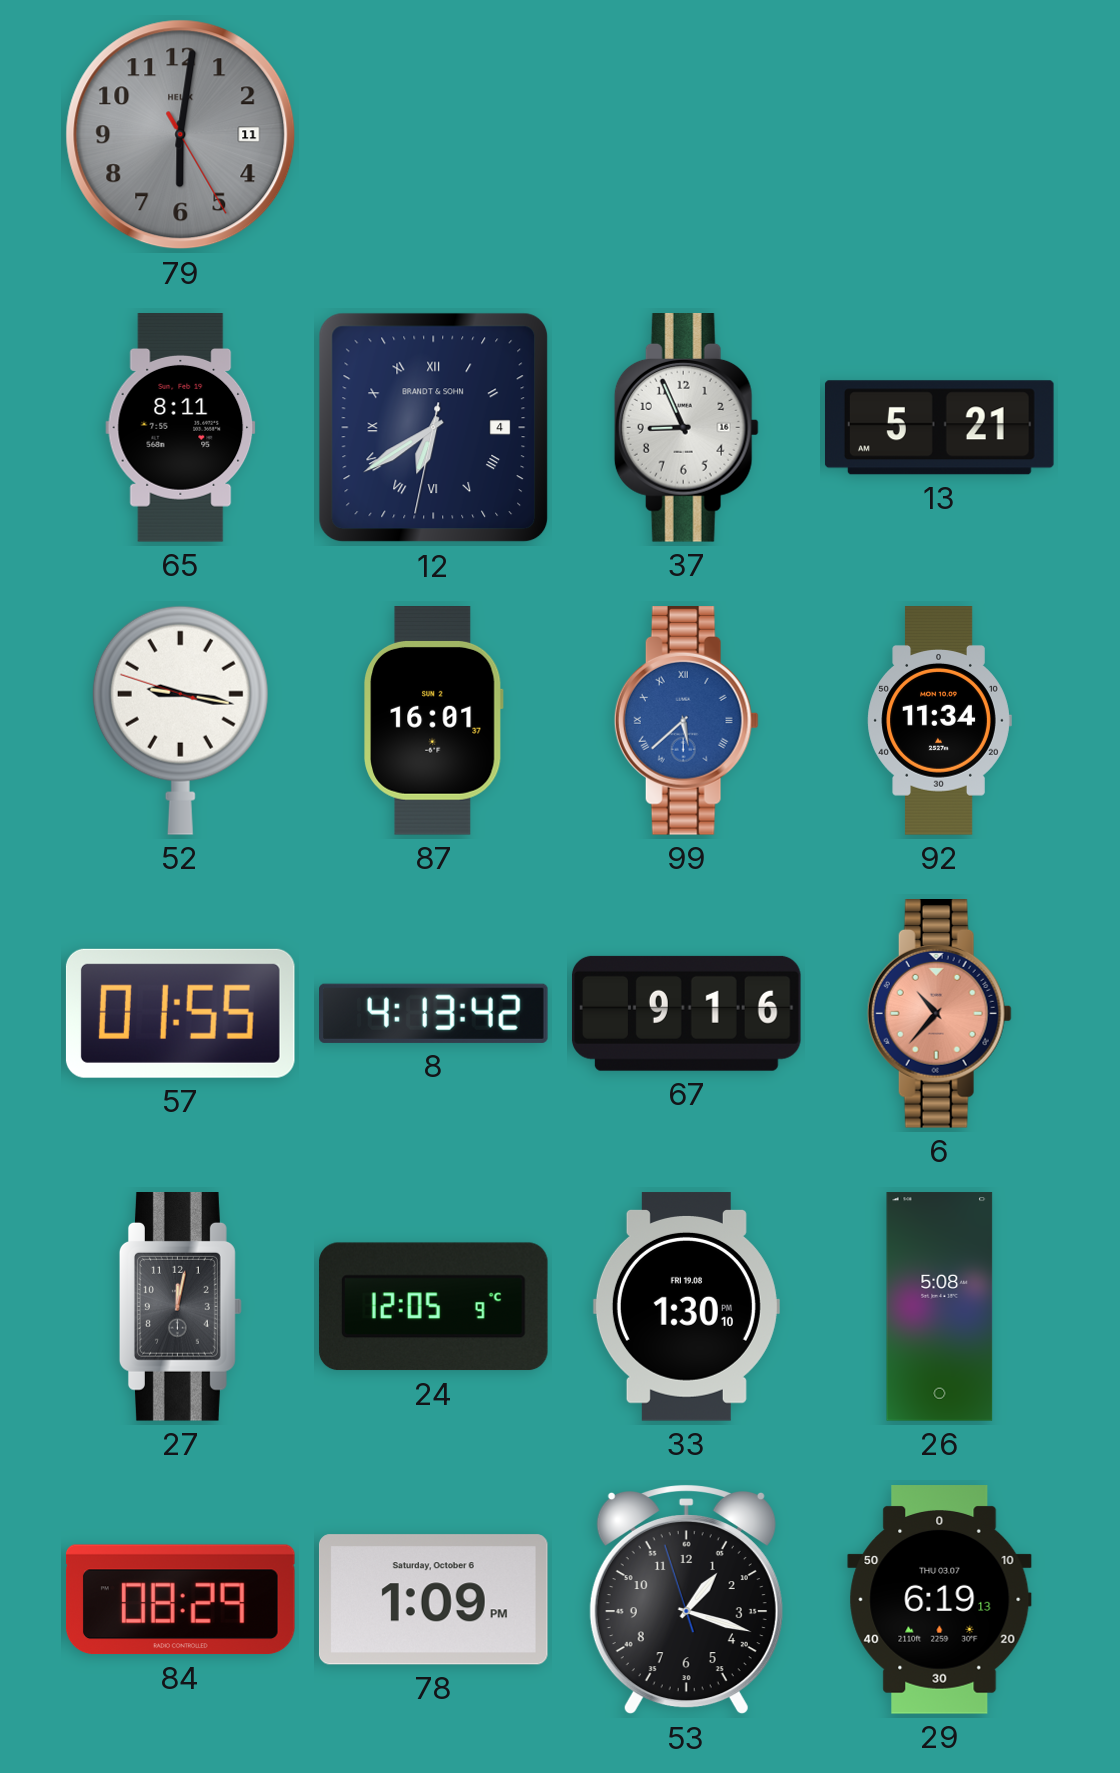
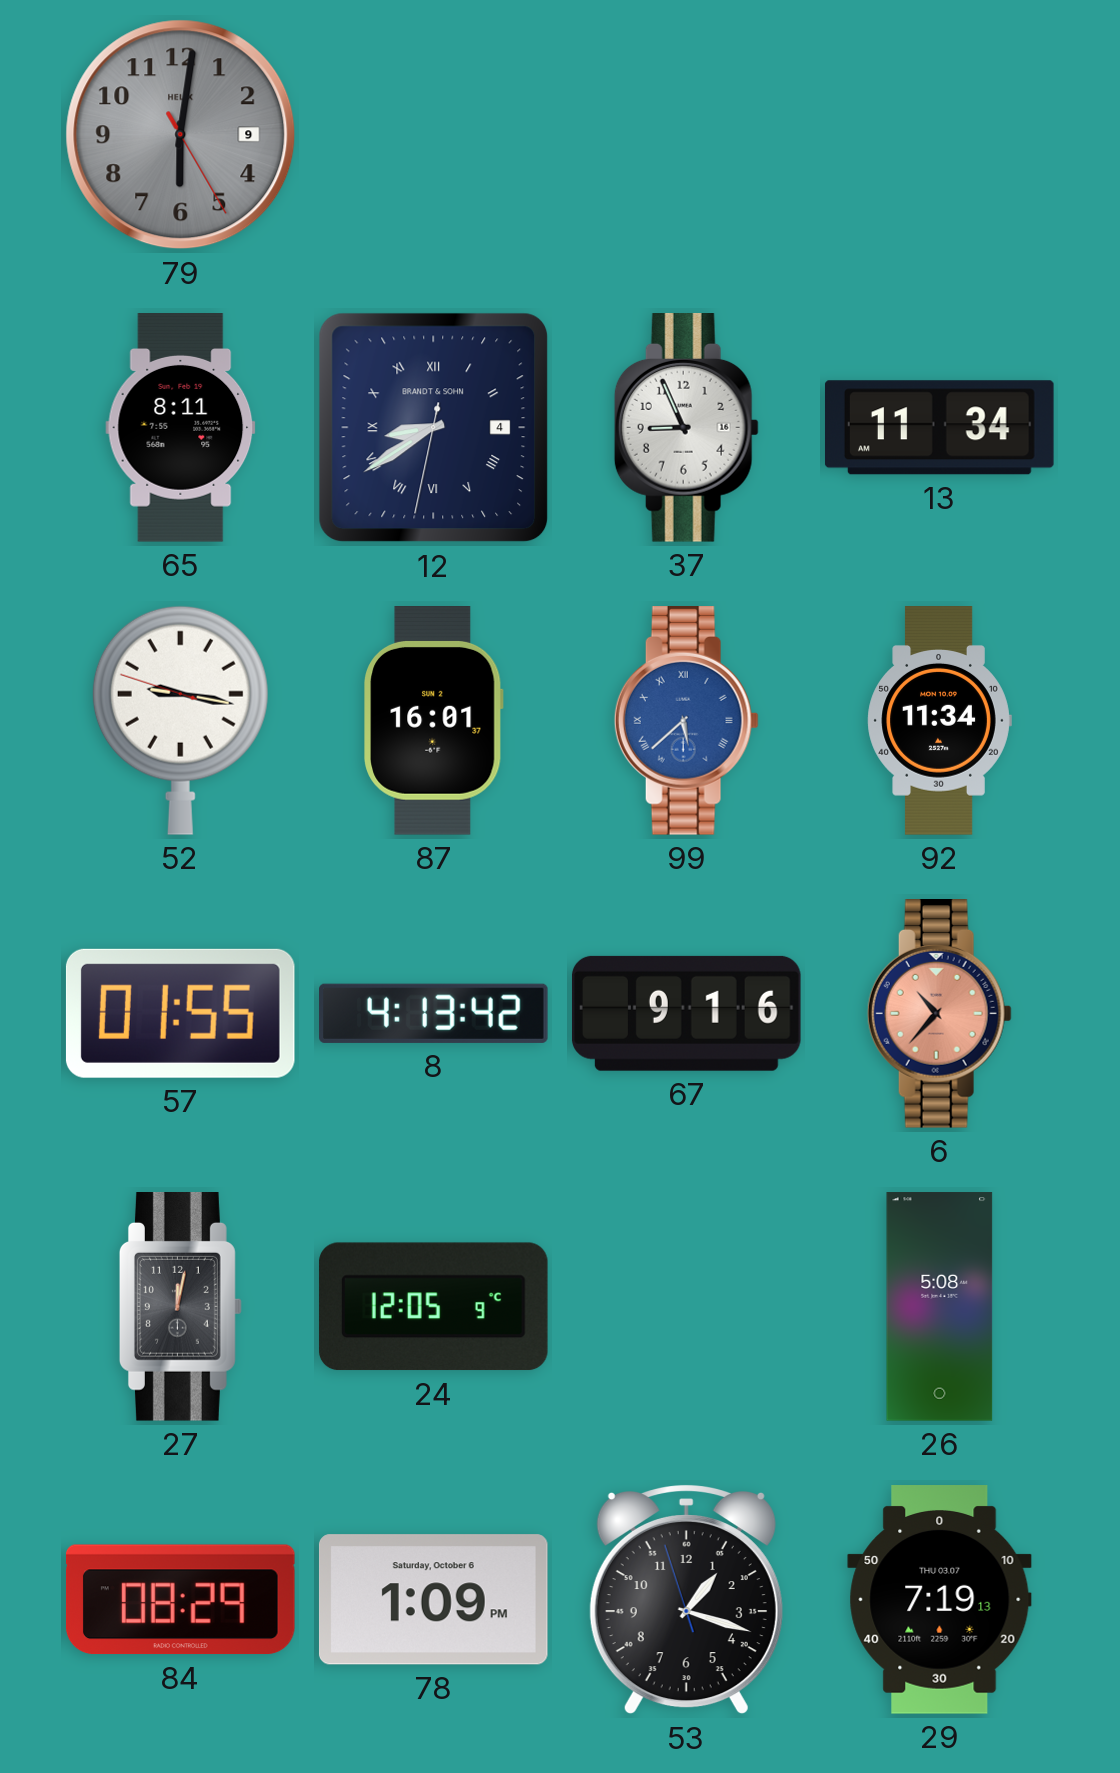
79 date: 11 -> 9 (181, 135)
12: 6:39 -> 8:39 (434, 428)
13: 5:21 -> 11:34 (940, 428)
33: 1:30 -> none (686, 1307)
29: 6:19 -> 7:19 (940, 1600)
